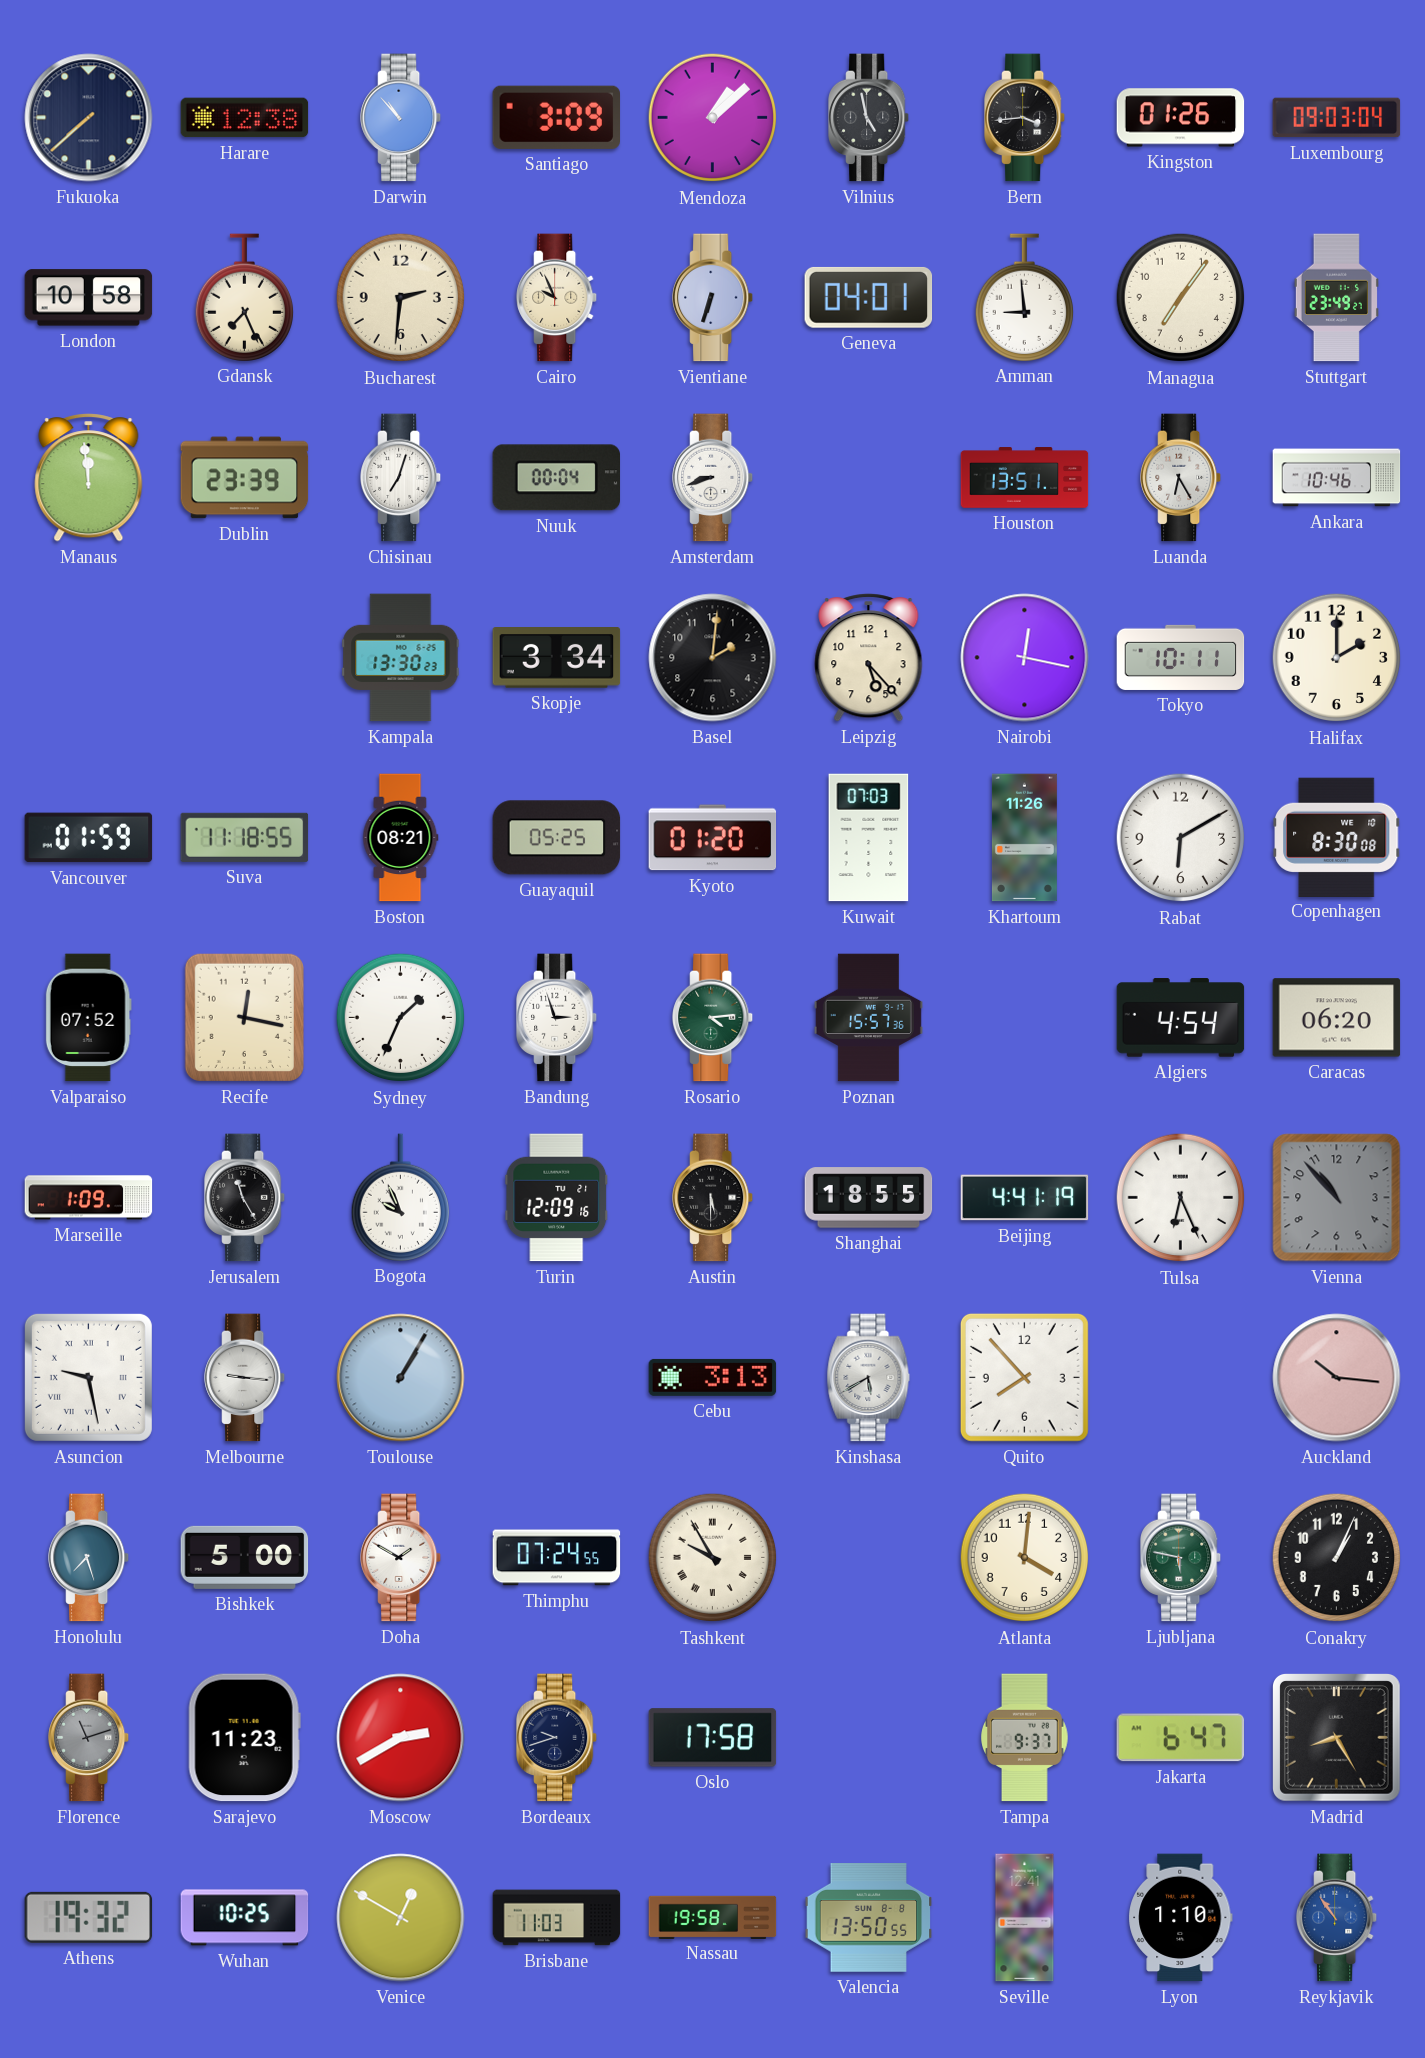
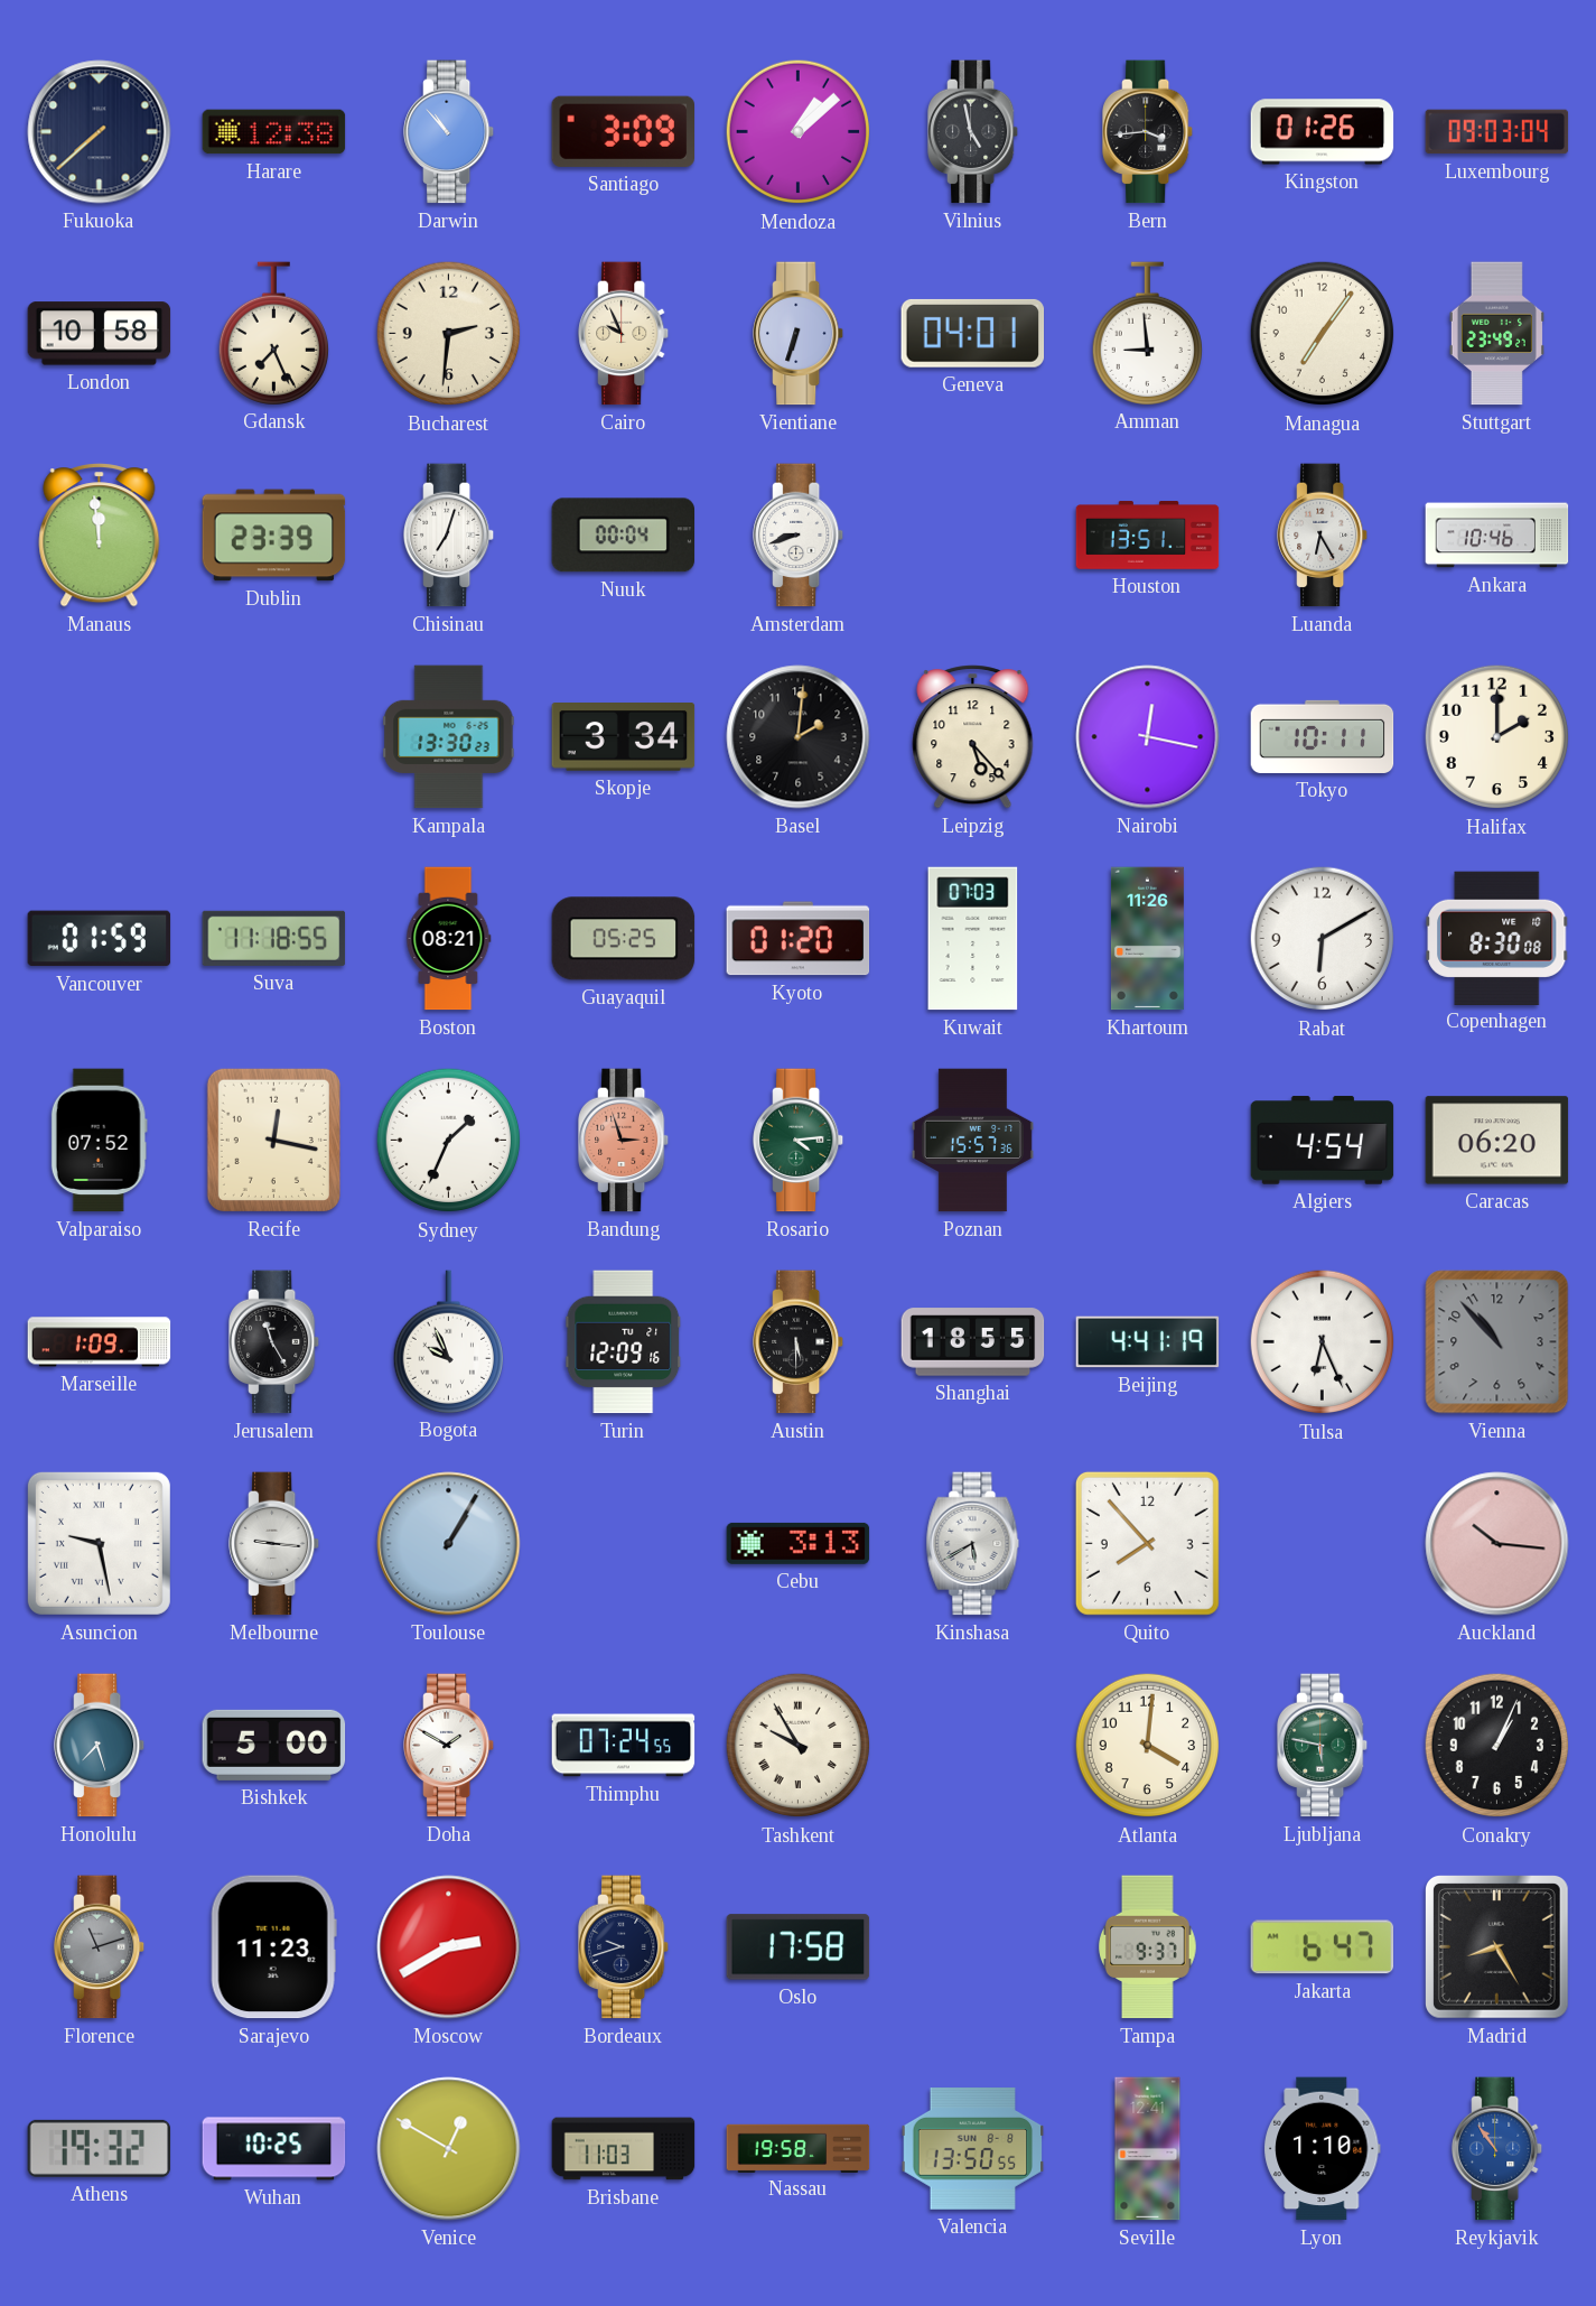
Bandung dial: white -> salmon (625, 1141)
